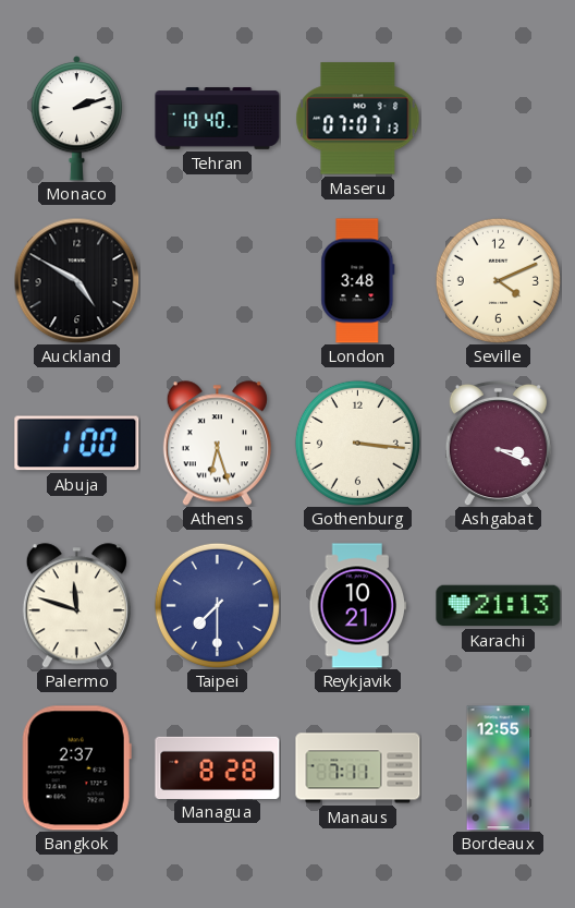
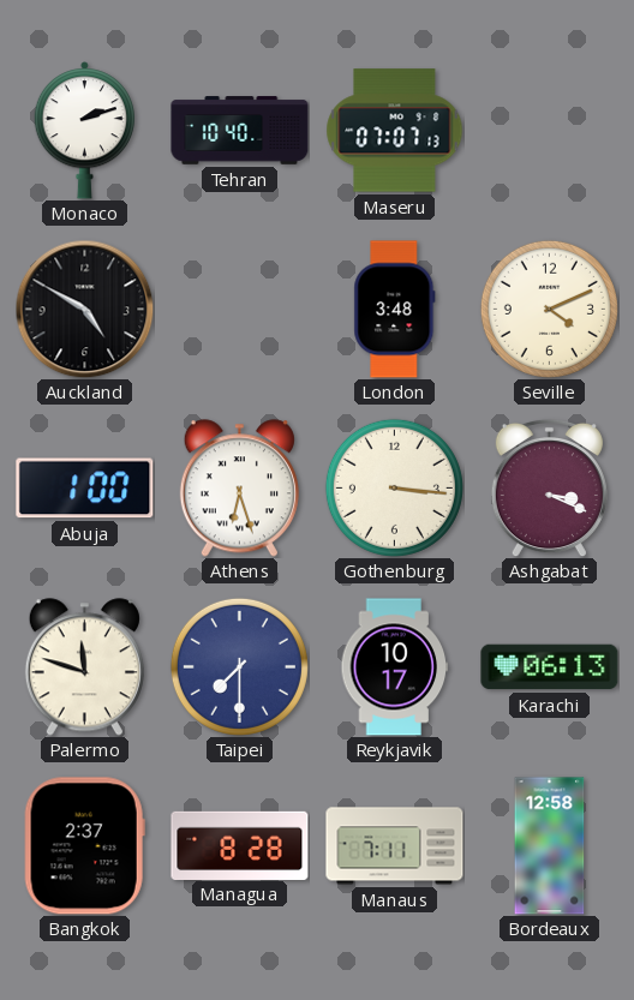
Reykjavik: 10:21 -> 10:17 (395, 667)
Karachi: 21:13 -> 06:13 (550, 667)
Bordeaux: 12:55 -> 12:58 (550, 846)
